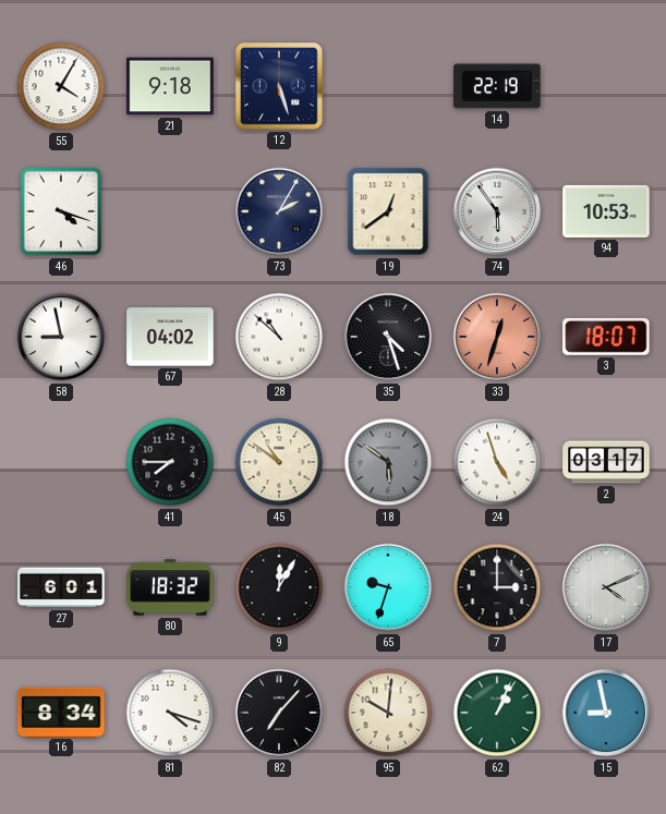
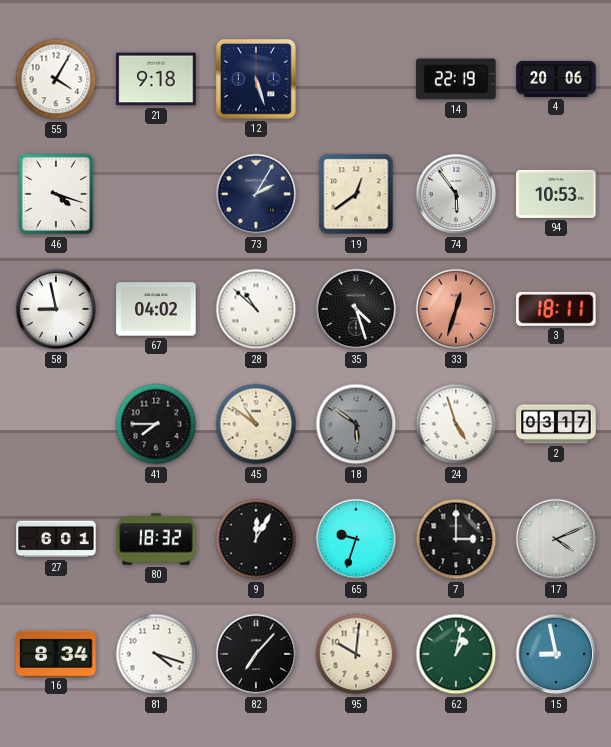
4: none -> 20:06 (556, 79)
3: 18:07 -> 18:11 (556, 309)
62: 1:04 -> 1:02 (456, 654)
